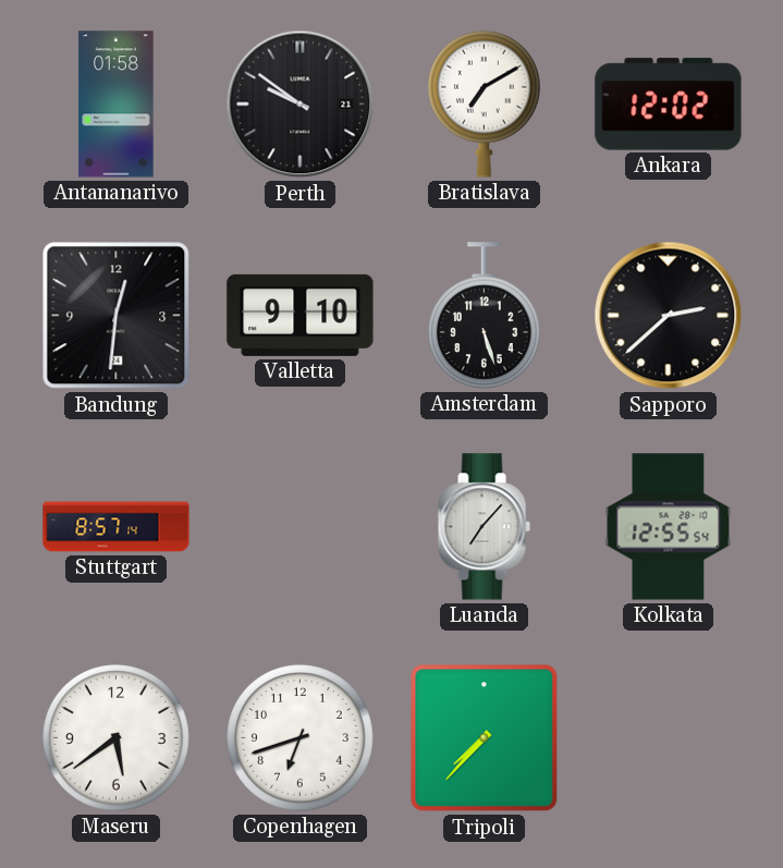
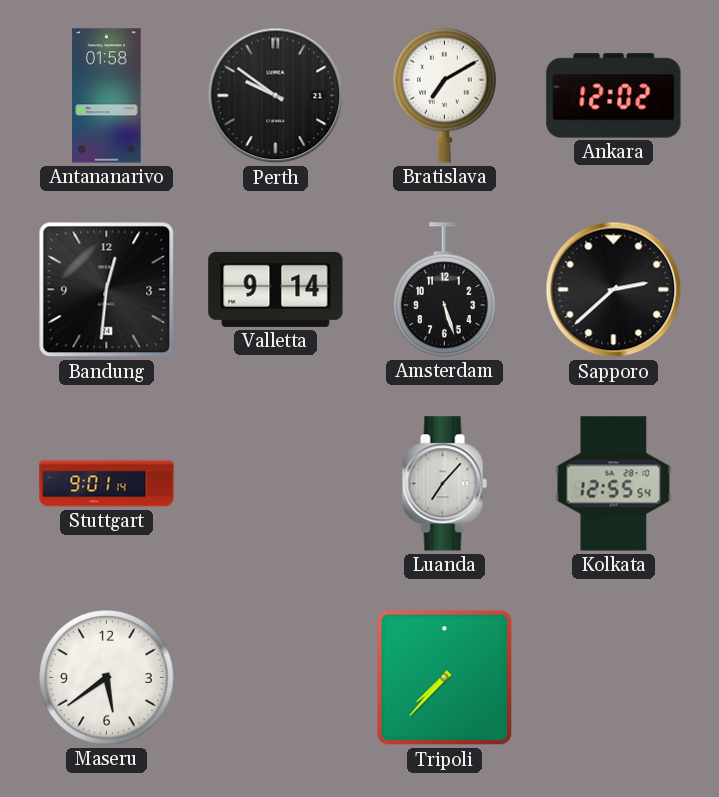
Valletta: 9:10 -> 9:14 (276, 289)
Stuttgart: 8:57 -> 9:01 (107, 484)
Copenhagen: 6:42 -> none (301, 738)
